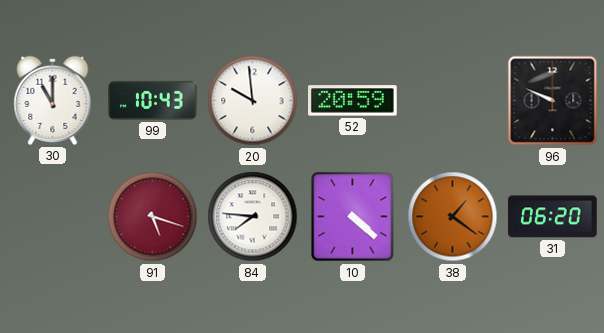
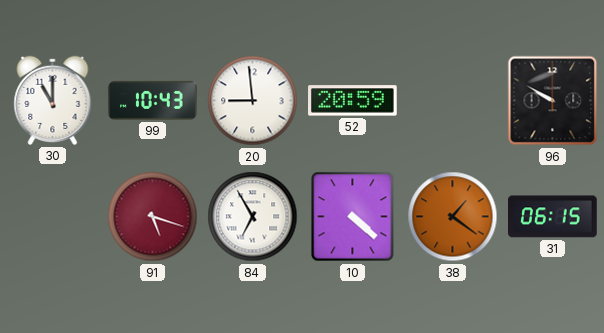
20: 9:59 -> 8:59 (253, 101)
96: 9:49 -> 9:50 (553, 101)
84: 7:46 -> 6:55 (253, 217)
31: 06:20 -> 06:15 (553, 217)
